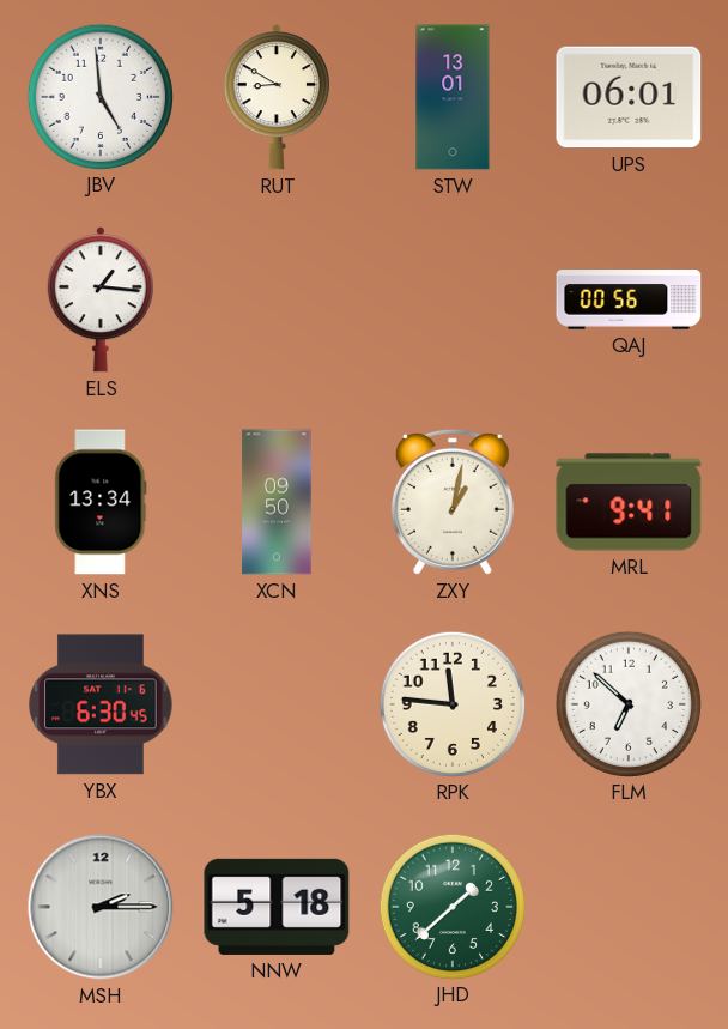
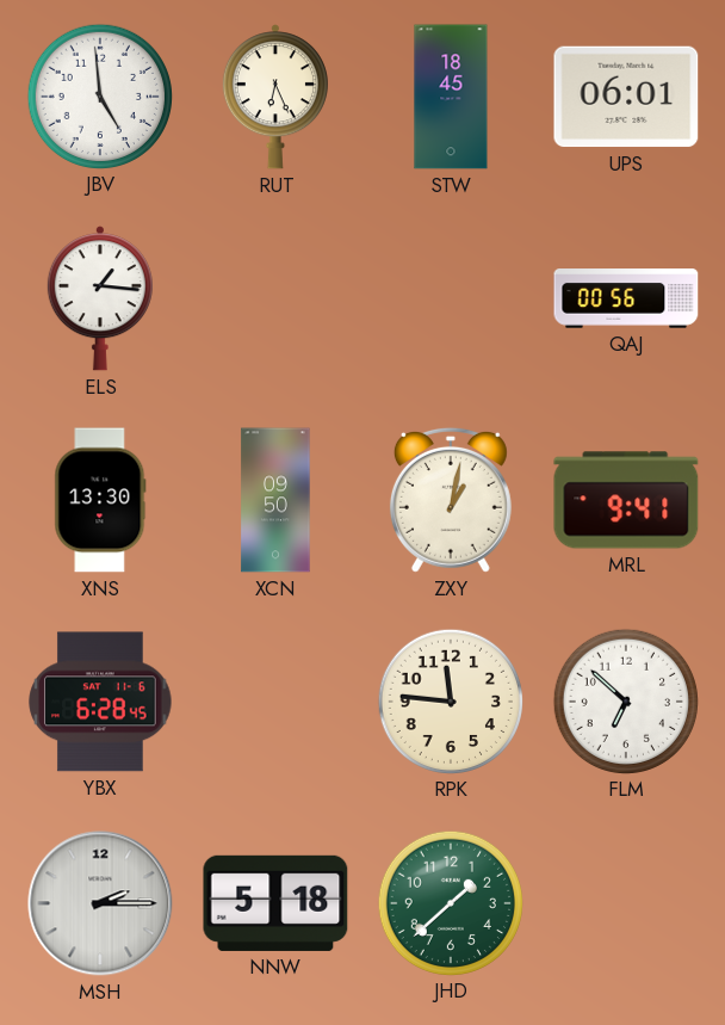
RUT: 8:50 -> 6:26 (275, 97)
STW: 13:01 -> 18:45 (451, 97)
XNS: 13:34 -> 13:30 (100, 500)
YBX: 6:30 -> 6:28 (100, 702)
